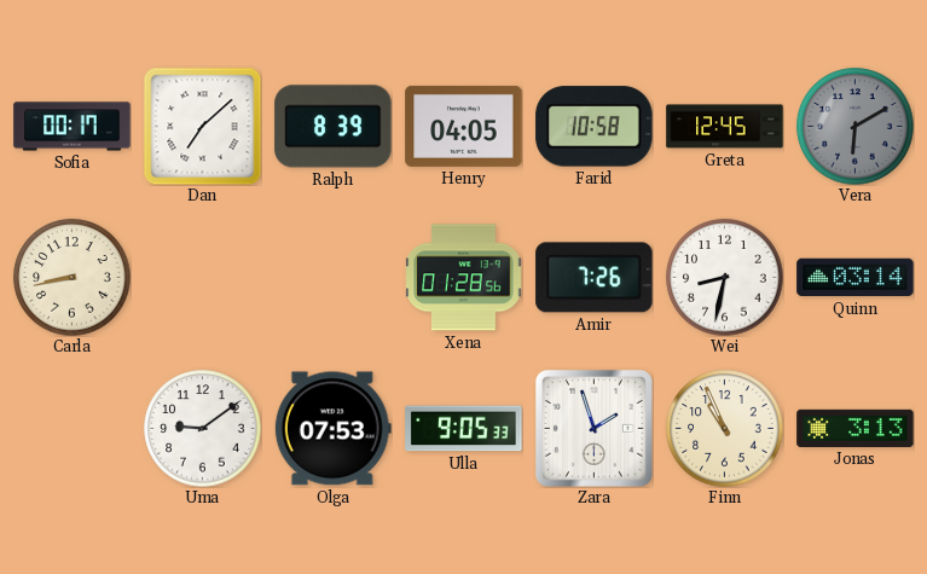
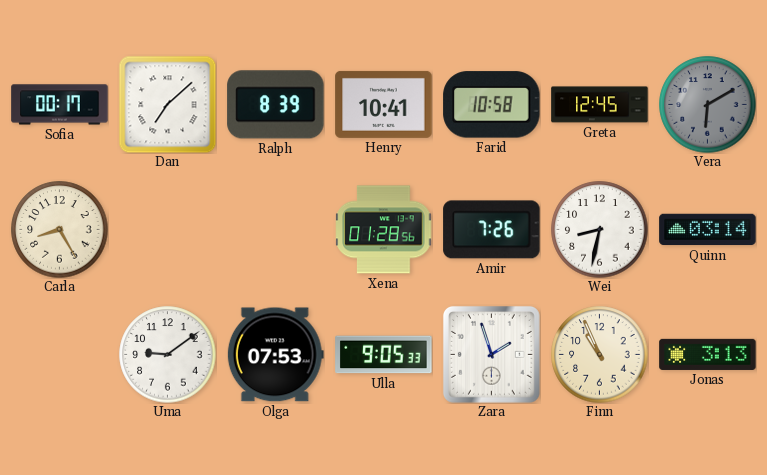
Henry: 04:05 -> 10:41 (384, 104)
Carla: 8:43 -> 8:25 (60, 230)
